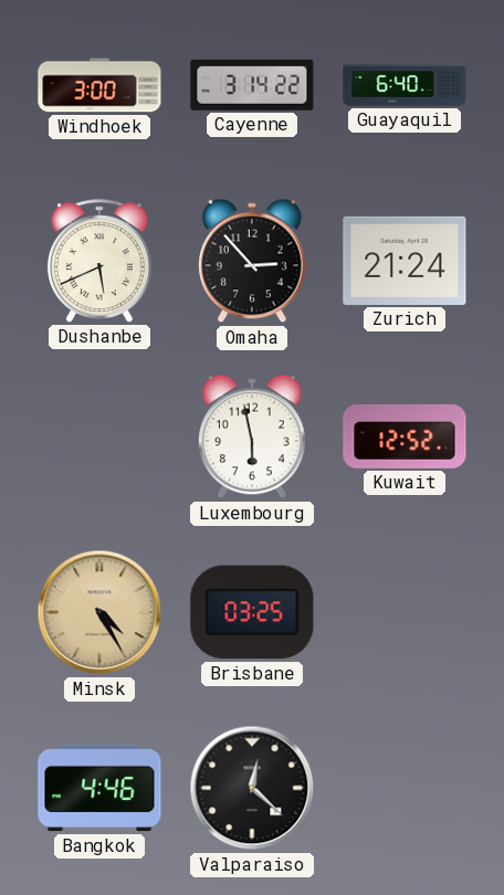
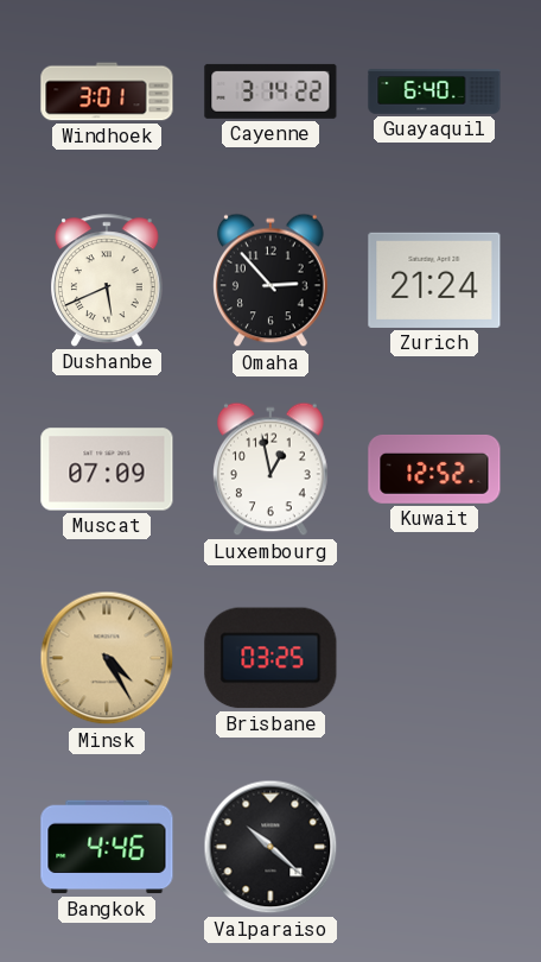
Windhoek: 3:00 -> 3:01 (107, 91)
Muscat: none -> 07:09 (107, 469)
Luxembourg: 5:58 -> 12:58 (272, 469)
Valparaiso: 12:22 -> 10:22 (270, 847)
